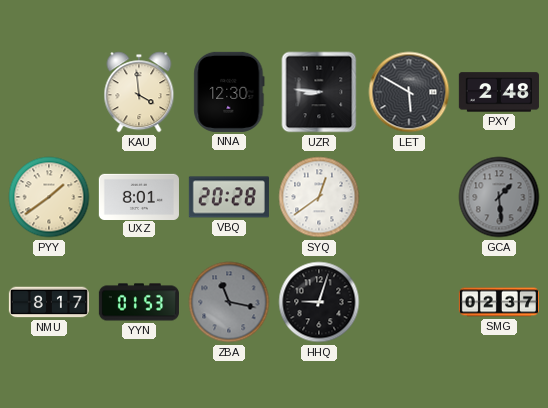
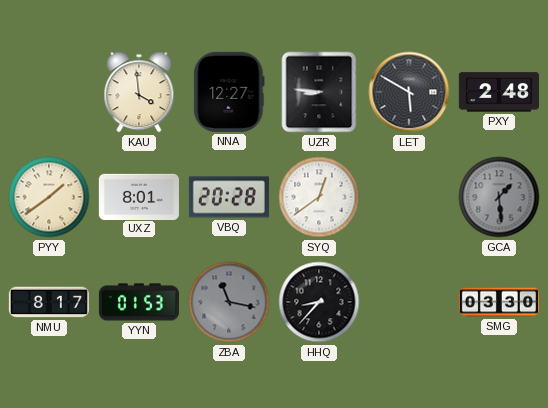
NNA: 12:30 -> 12:27 (229, 92)
HHQ: 9:03 -> 8:37 (319, 302)
SMG: 02:37 -> 03:30 (498, 302)
